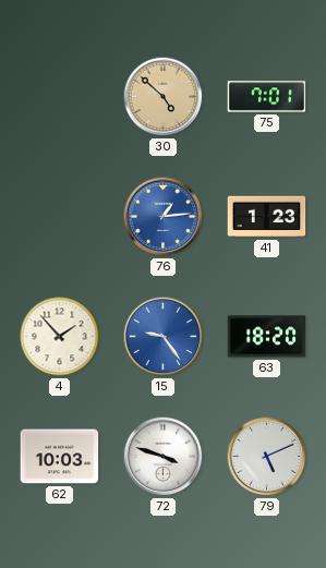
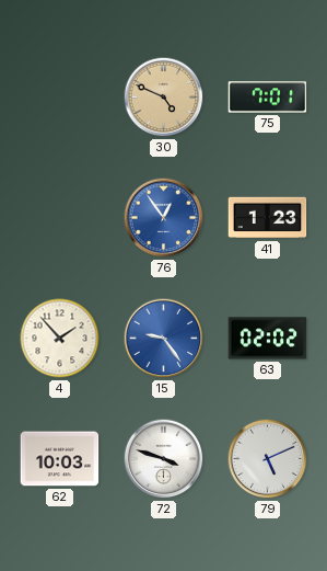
30: 4:52 -> 4:49 (164, 98)
76: 1:14 -> 12:54 (164, 218)
63: 18:20 -> 02:02 (268, 339)
